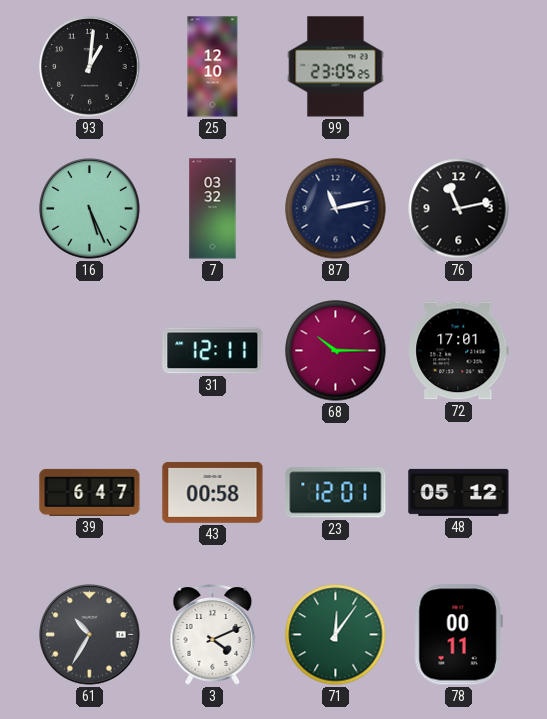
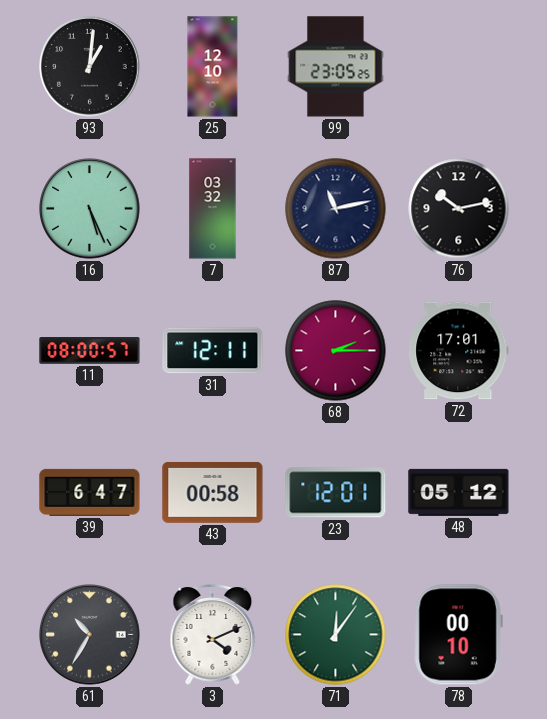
76: 11:13 -> 10:13 (459, 209)
11: none -> 08:00 (90, 351)
68: 10:15 -> 2:15 (336, 351)
78: 00:11 -> 00:10 (458, 635)
